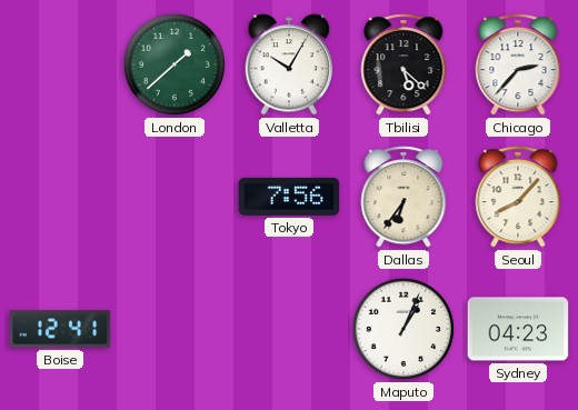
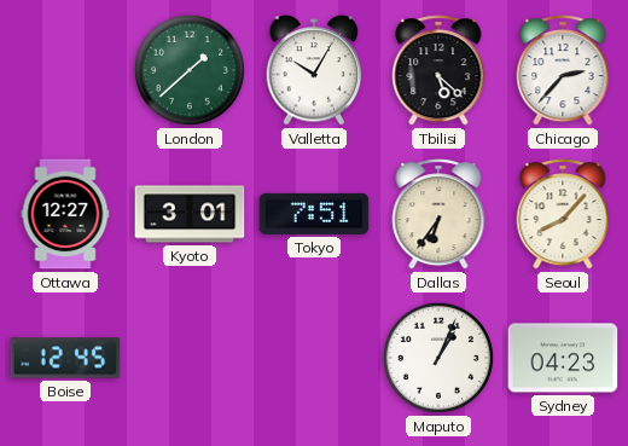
Ottawa: none -> 12:27 (65, 214)
Kyoto: none -> 3:01 (190, 214)
Tokyo: 7:56 -> 7:51 (314, 214)
Boise: 12:41 -> 12:45 (65, 358)
